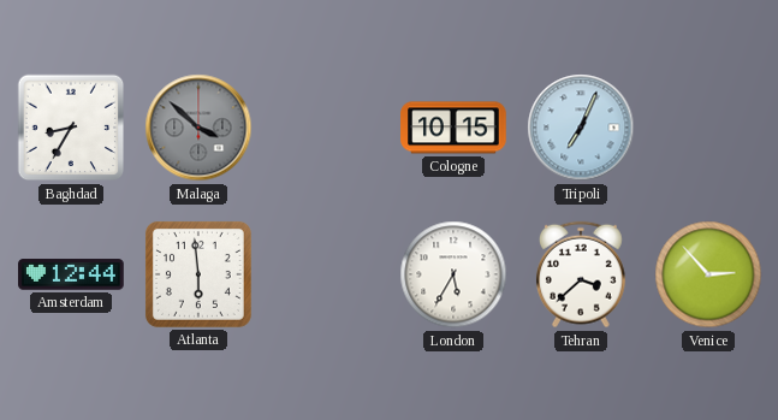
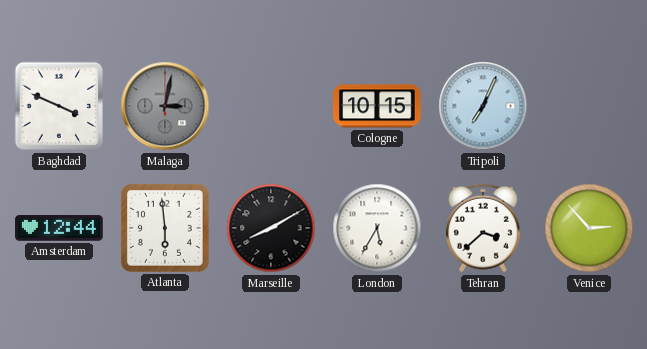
Baghdad: 8:35 -> 3:49 (59, 106)
Malaga: 3:52 -> 3:02 (165, 106)
Marseille: none -> 8:10 (271, 228)
